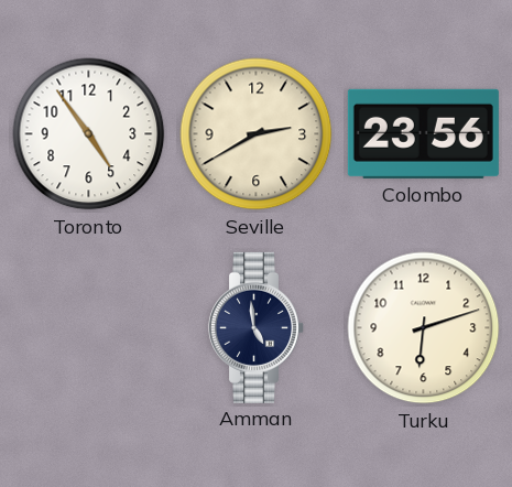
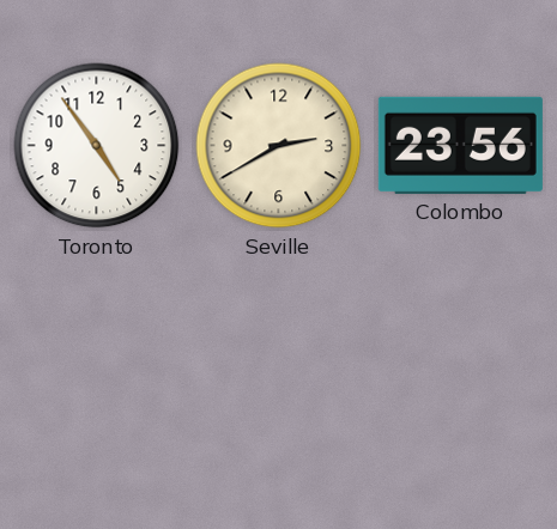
Amman: 4:59 -> none (255, 327)
Turku: 6:12 -> none (424, 328)
